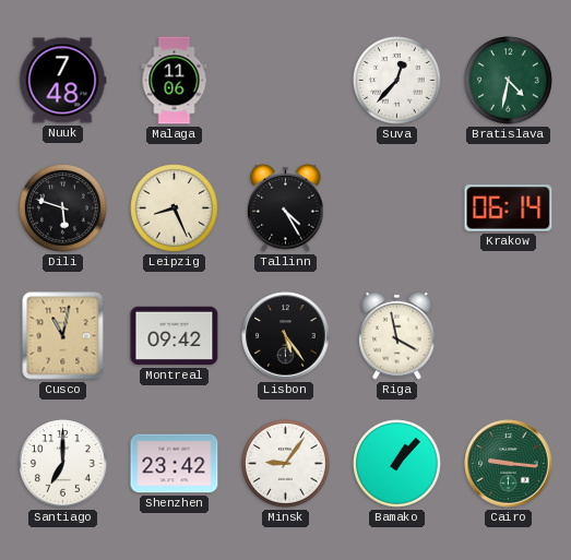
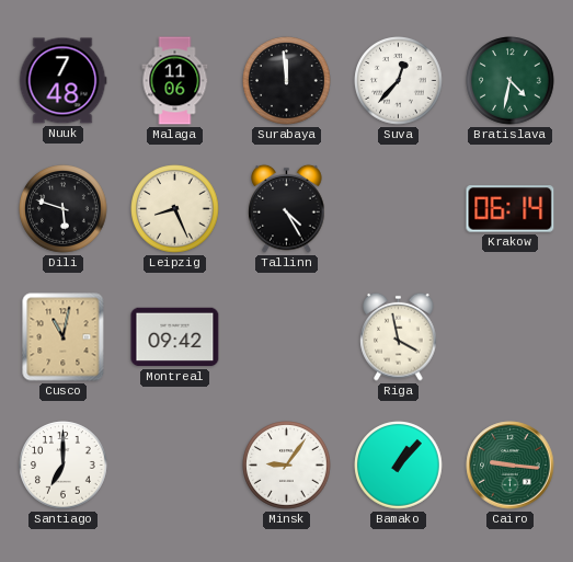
Surabaya: none -> 11:59 (287, 81)
Lisbon: 5:24 -> none (286, 336)
Shenzhen: 23:42 -> none (175, 464)
